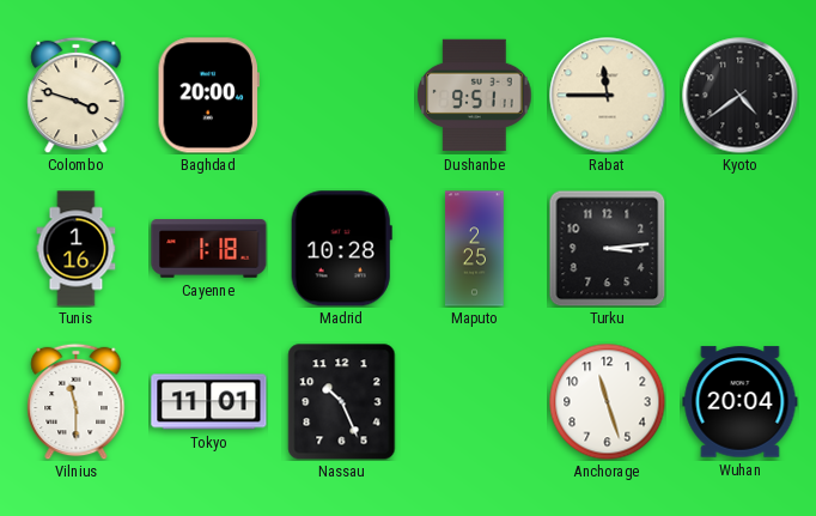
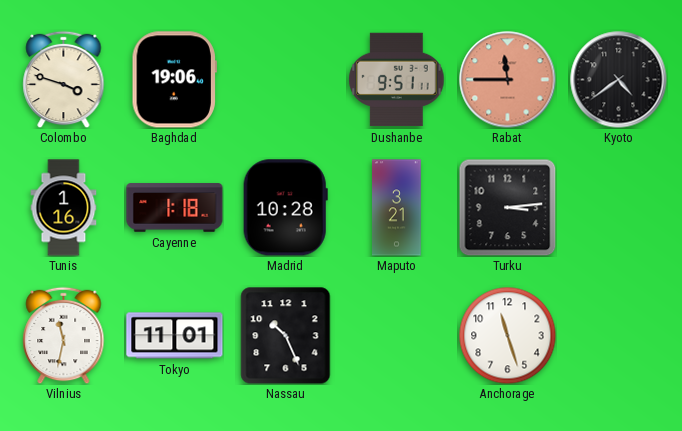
Baghdad: 20:00 -> 19:06 (174, 80)
Rabat dial: cream -> salmon (508, 80)
Maputo: 2:25 -> 3:21 (397, 208)
Vilnius: 11:30 -> 11:32 (64, 335)
Wuhan: 20:04 -> none (741, 402)
